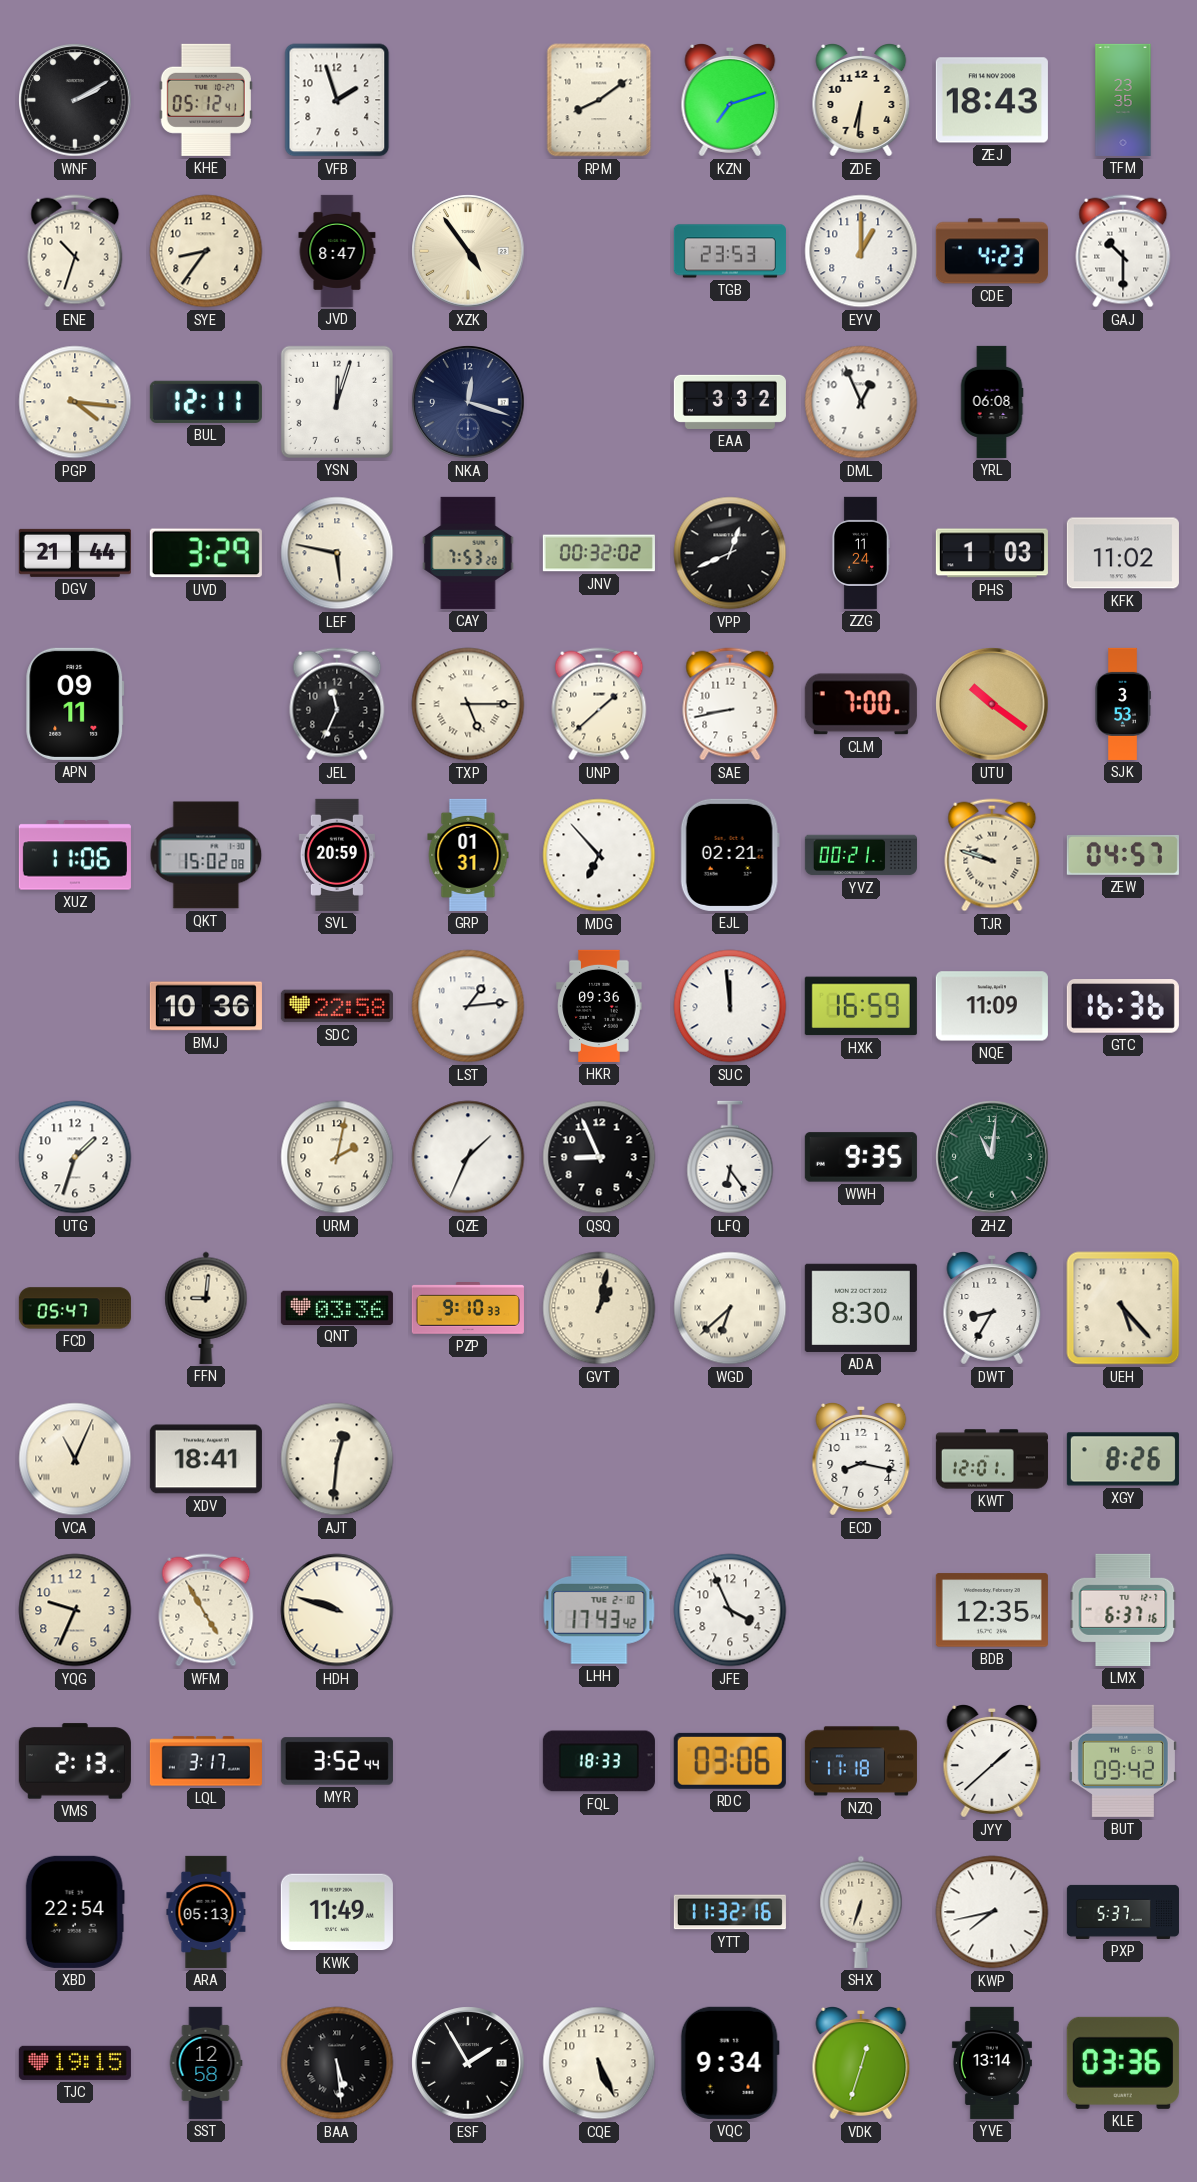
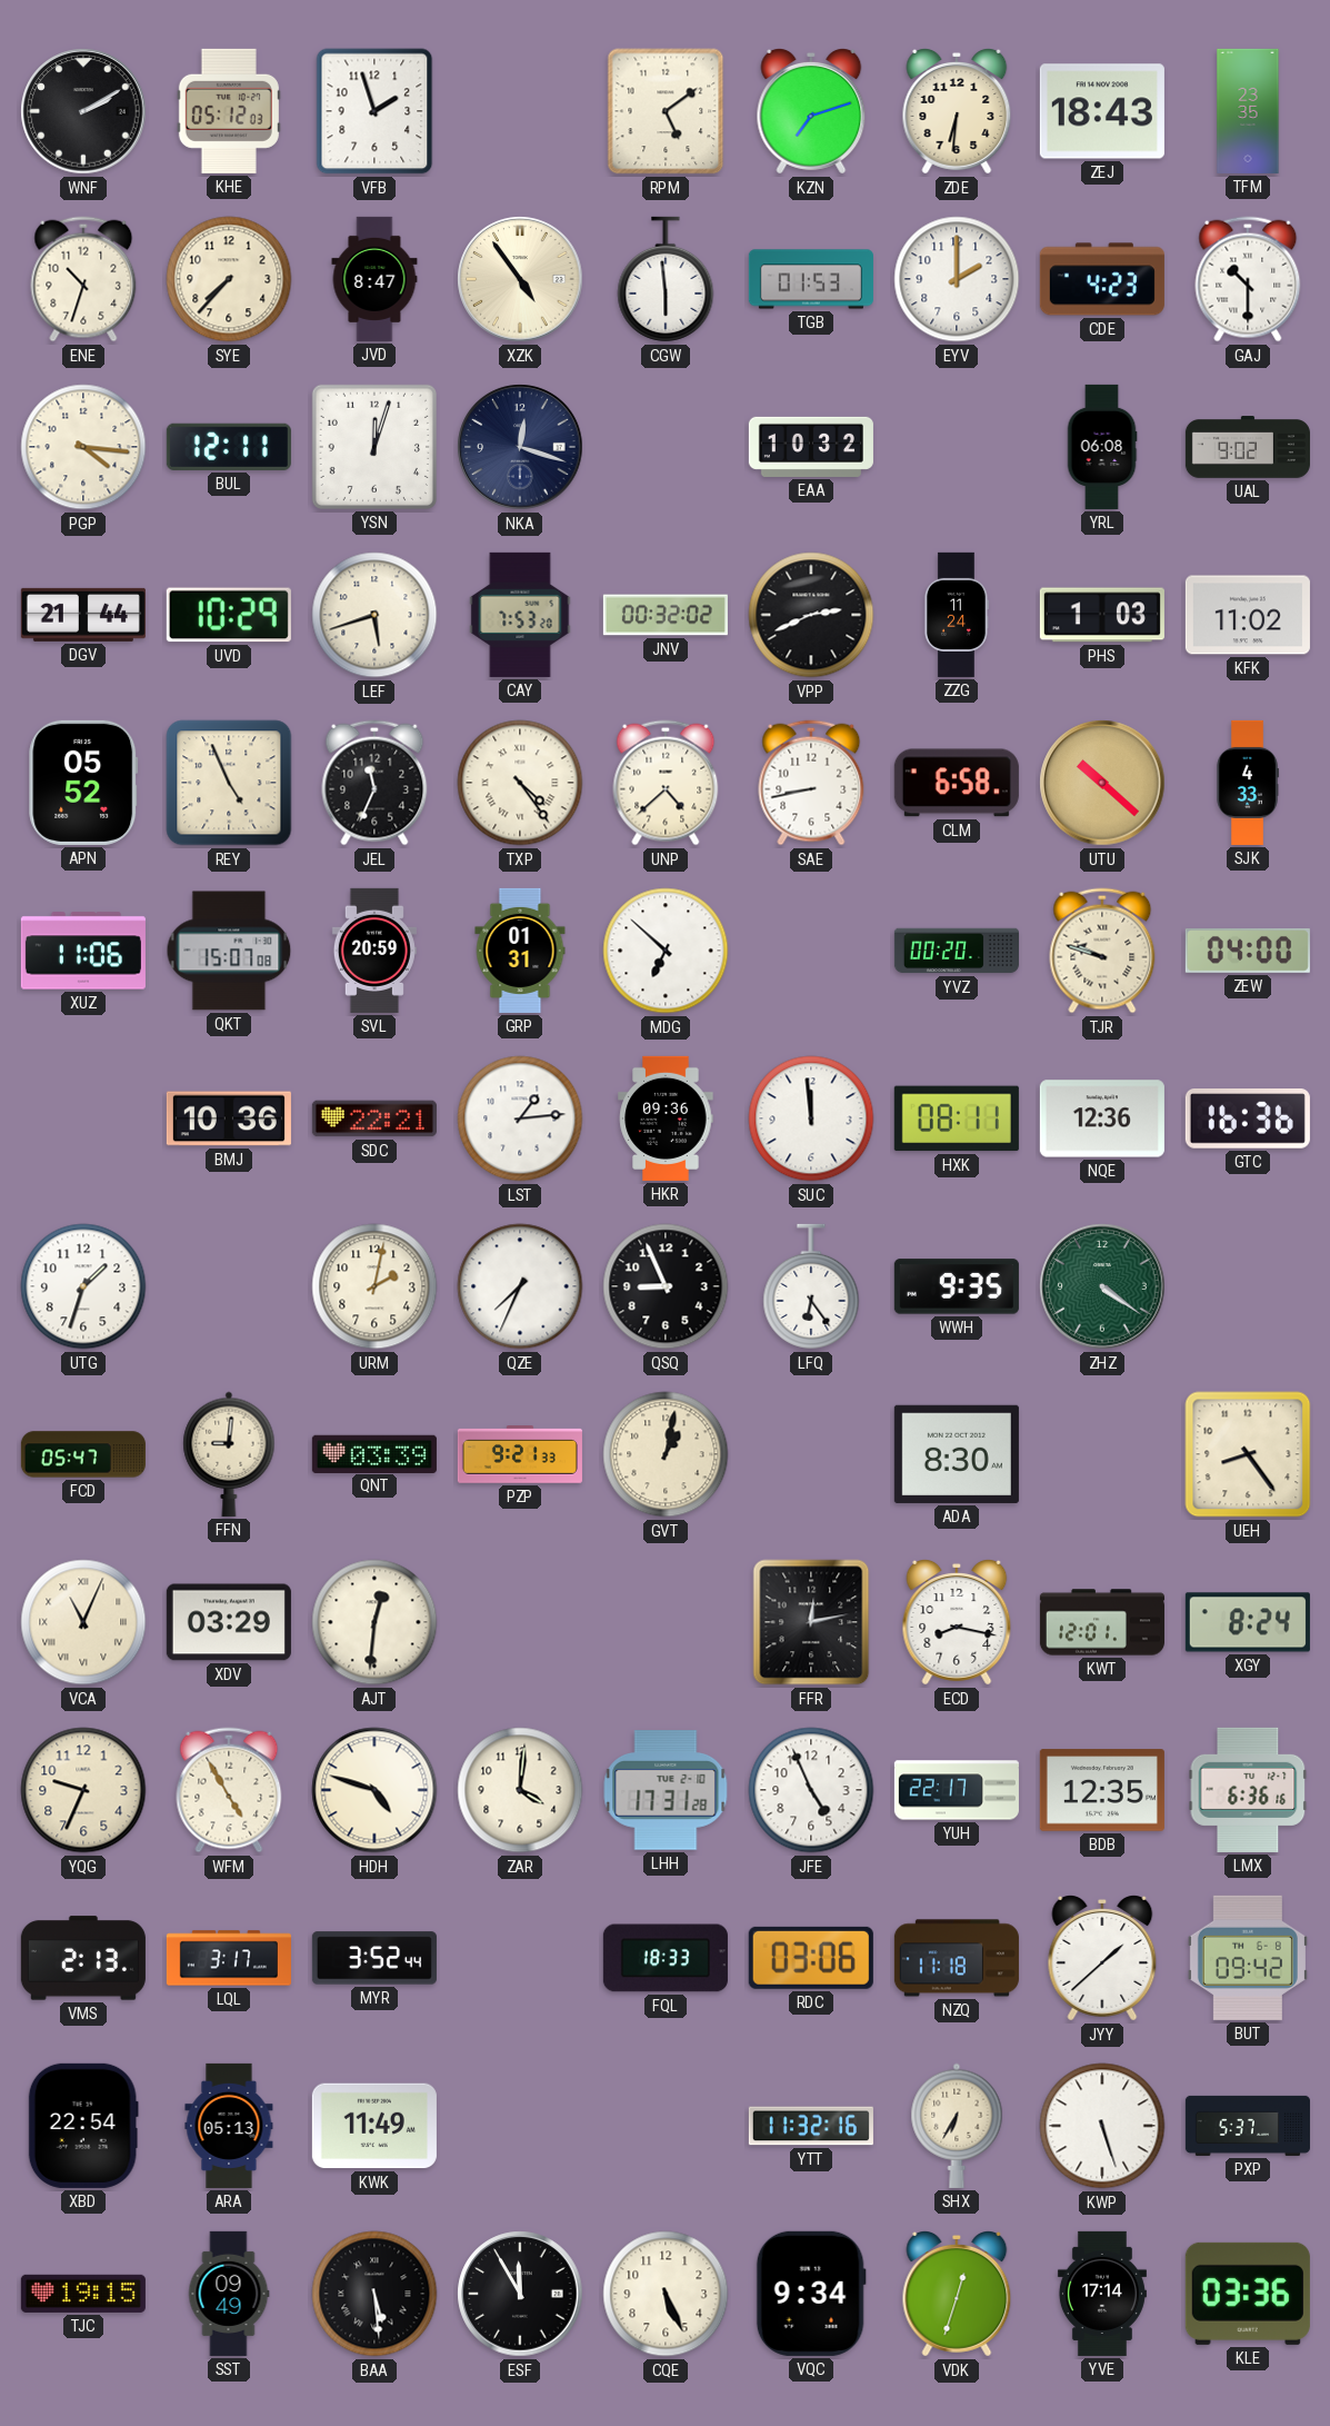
KHE: 05:12:41 -> 05:12:03 (229, 111)
RPM: 8:09 -> 5:09 (666, 111)
SYE: 8:36 -> 7:37 (229, 279)
CGW: none -> 5:59 (666, 279)
TGB: 23:53 -> 01:53 (811, 279)
EYV: 1:00 -> 2:00 (957, 279)
EAA: 3:32 -> 10:32 (811, 447)
DML: 12:56 -> none (861, 402)
UAL: none -> 9:02 (1248, 447)
UVD: 3:29 -> 10:29 (229, 615)
LEF: 5:47 -> 5:42 (374, 615)
VPP: 12:41 -> 2:41 (811, 615)
APN: 09:11 -> 05:52 (83, 783)
REY: none -> 4:56 (229, 783)
TXP: 5:15 -> 4:24 (520, 783)
UNP: 1:38 -> 4:38 (666, 783)
CLM: 7:00 -> 6:58 (957, 783)
UTU: 10:21 -> 10:22 (1102, 783)
SJK: 3:53 -> 4:33 (1248, 783)
QKT: 15:02 -> 15:07 (229, 951)
MDG: 6:53 -> 6:52 (666, 951)
EJL: 02:21 -> none (730, 855)
YVZ: 00:21 -> 00:20 (957, 951)
ZEW: 04:57 -> 04:00 (1248, 951)
SDC: 22:58 -> 22:21 (374, 1118)
HXK: 16:59 -> 08:11 (957, 1118)
NQE: 11:09 -> 12:36 (1102, 1118)
QZE: 1:34 -> 7:34 (520, 1286)
ZHZ: 11:01 -> 4:21 (1102, 1286)
QNT: 03:36 -> 03:39 (374, 1453)
PZP: 9:10 -> 9:21 (520, 1455)
WGD: 6:38 -> none (730, 1308)
DWT: 8:35 -> none (992, 1309)
UEH: 5:23 -> 8:24 (1248, 1454)
XDV: 18:41 -> 03:29 (229, 1622)
FFR: none -> 12:13 (811, 1622)
XGY: 8:26 -> 8:24 (1248, 1622)
HDH: 9:48 -> 4:48 (374, 1790)
ZAR: none -> 4:01 (520, 1790)
LHH: 17:43 -> 17:31 (666, 1790)
JFE: 3:56 -> 4:56 (811, 1790)
YUH: none -> 22:17 (957, 1790)
LMX: 6:37 -> 6:36 (1248, 1790)
SHX: 6:33 -> 6:35 (957, 2126)
KWP: 7:43 -> 5:27 (1102, 2126)
SST: 12:58 -> 09:49 (229, 2294)
ESF: 1:55 -> 11:55 (520, 2294)
YVE: 13:14 -> 17:14 (1102, 2294)
